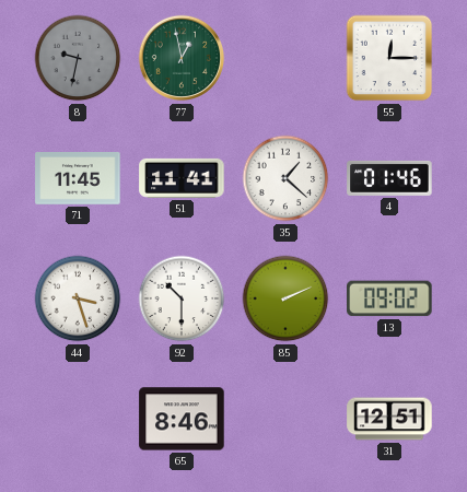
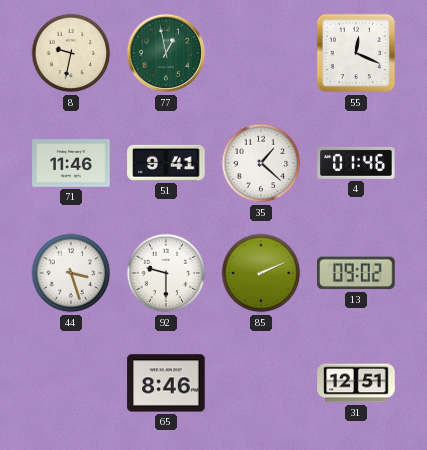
8 dial: grey -> cream (71, 53)
55: 12:15 -> 12:19 (356, 53)
71: 11:45 -> 11:46 (71, 164)
51: 11:41 -> 9:41 (166, 163)
92: 10:30 -> 9:30 (166, 273)
